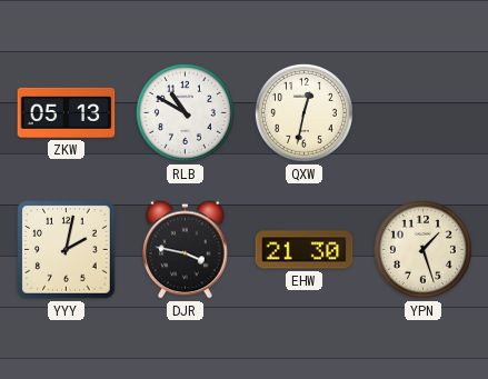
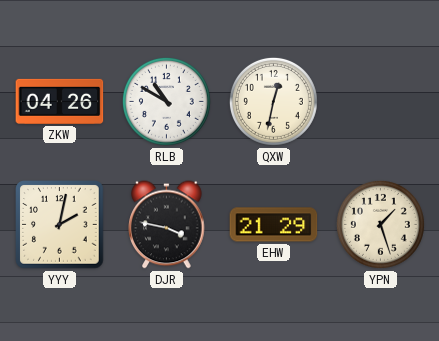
ZKW: 05:13 -> 04:26 (60, 101)
EHW: 21:30 -> 21:29 (274, 225)
